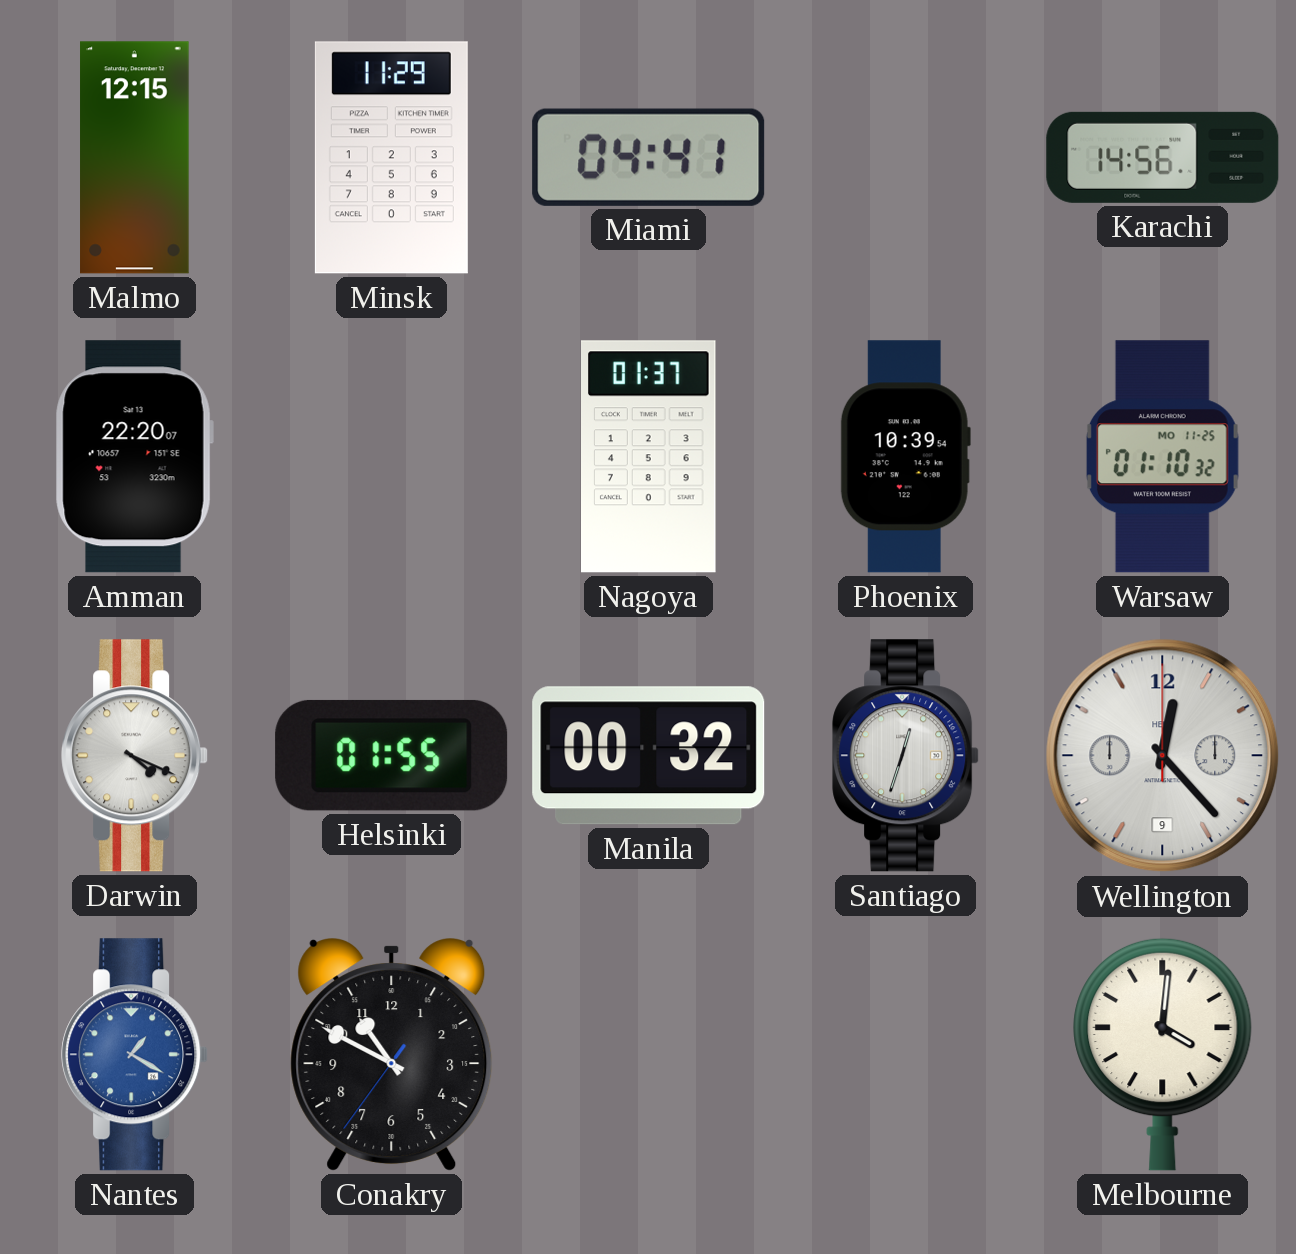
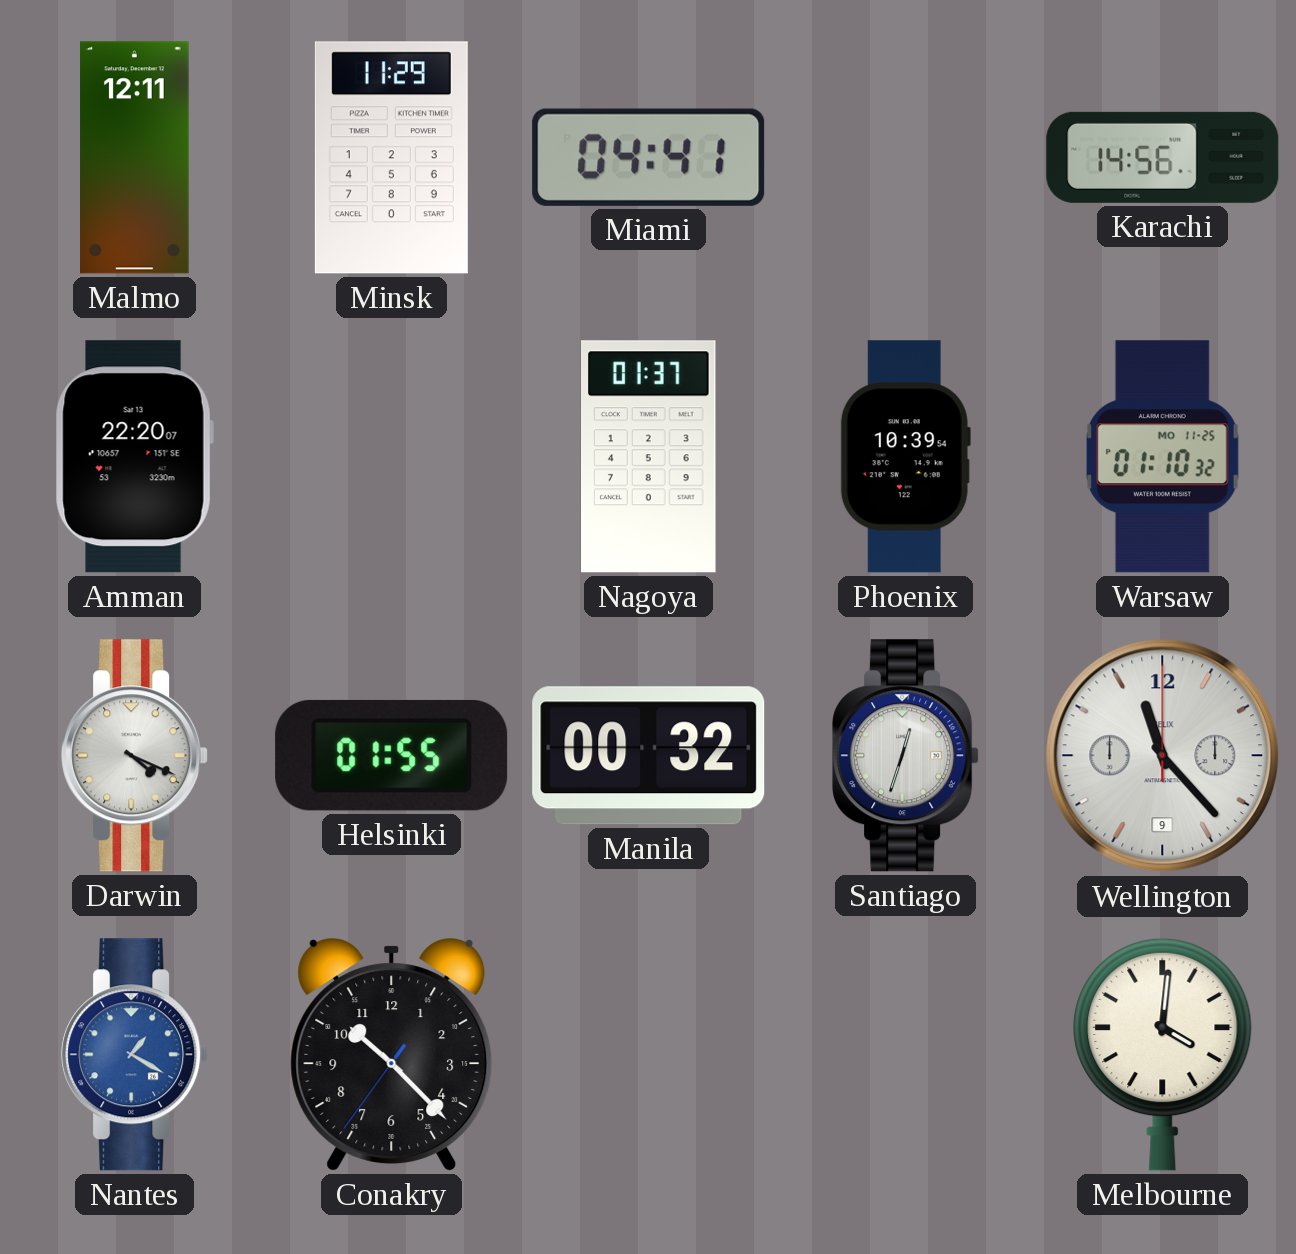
Malmo: 12:15 -> 12:11 (135, 158)
Wellington: 12:23 -> 11:23 (1163, 756)
Conakry: 10:49 -> 10:22 (392, 1055)
